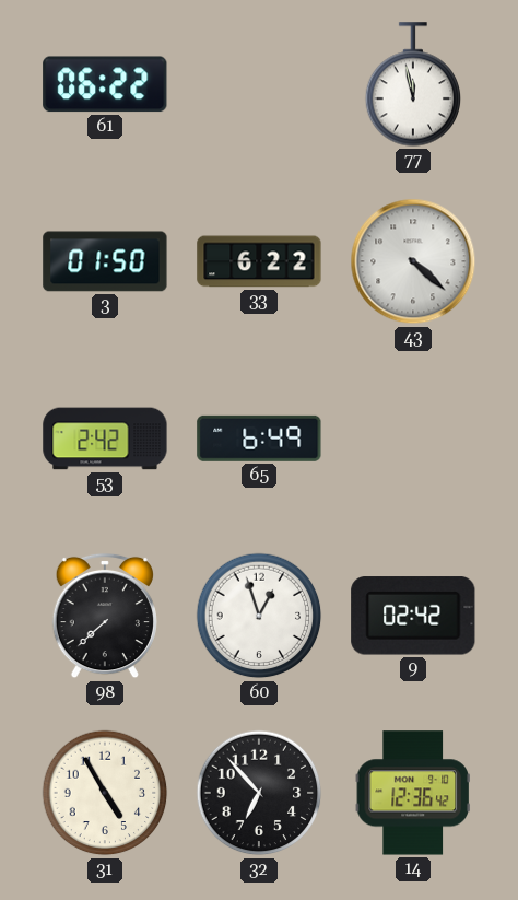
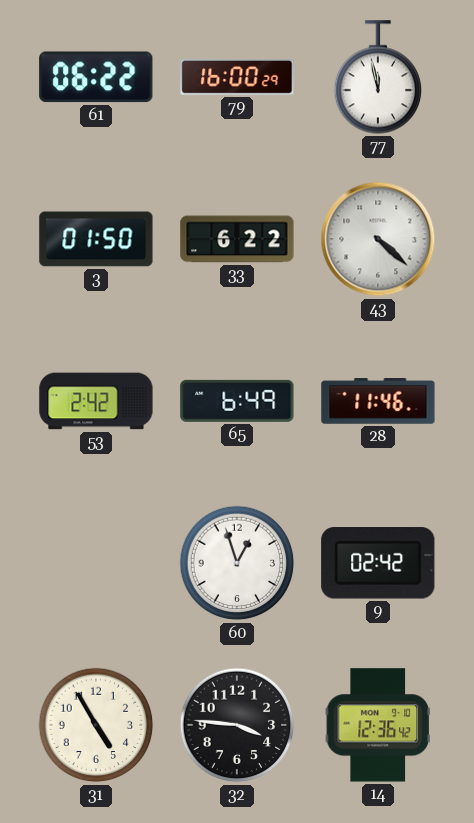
79: none -> 16:00 (237, 78)
28: none -> 11:46 (378, 401)
98: 7:38 -> none (105, 616)
32: 6:53 -> 3:46 (237, 725)
